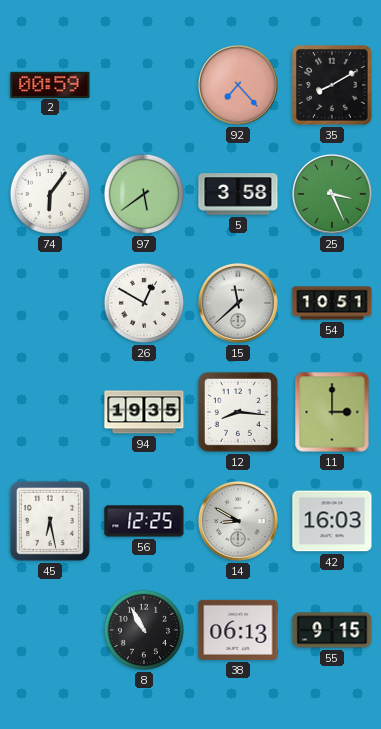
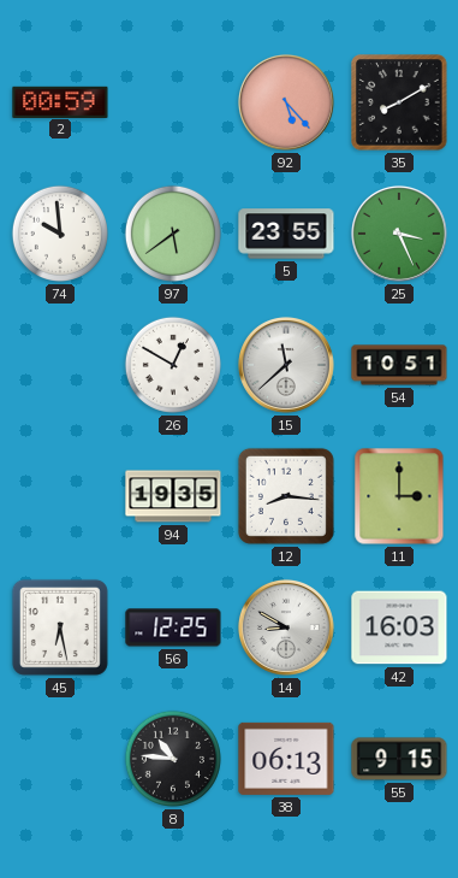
92: 7:23 -> 5:23 (286, 102)
74: 6:06 -> 9:59 (60, 234)
5: 3:58 -> 23:55 (286, 234)
8: 10:55 -> 10:46 (173, 759)
